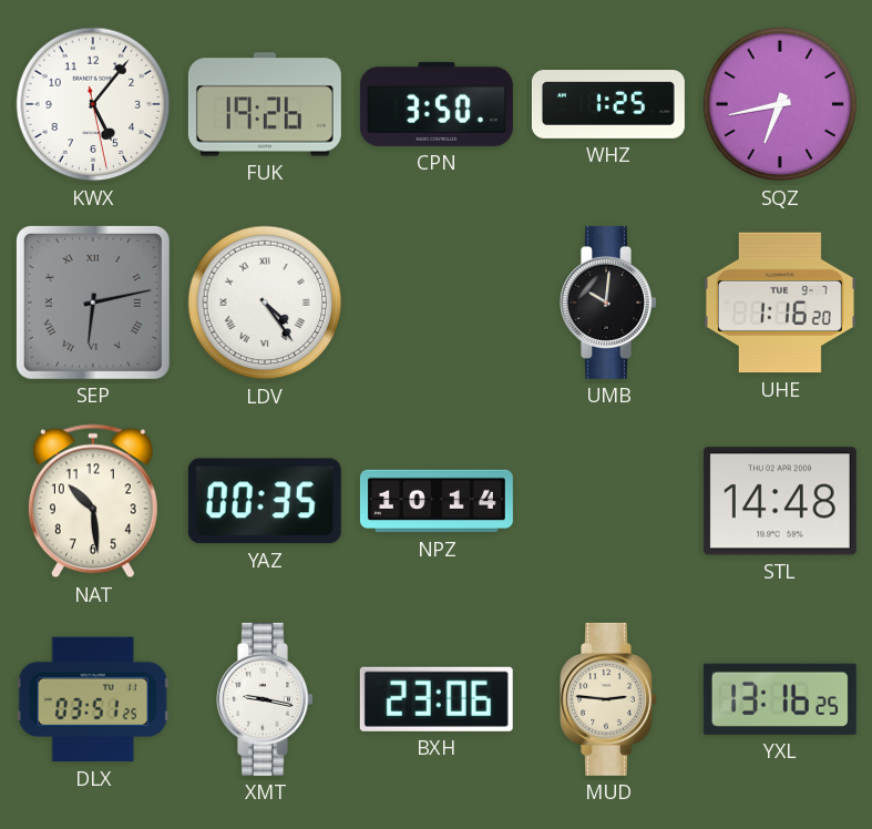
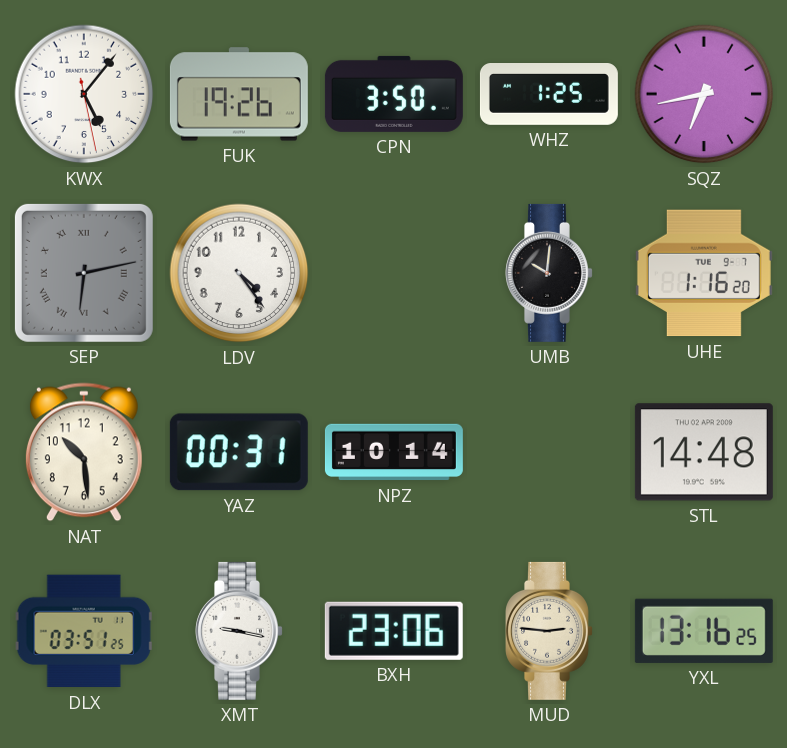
LDV numerals: Roman -> Arabic (239, 273)
YAZ: 00:35 -> 00:31 (239, 452)
